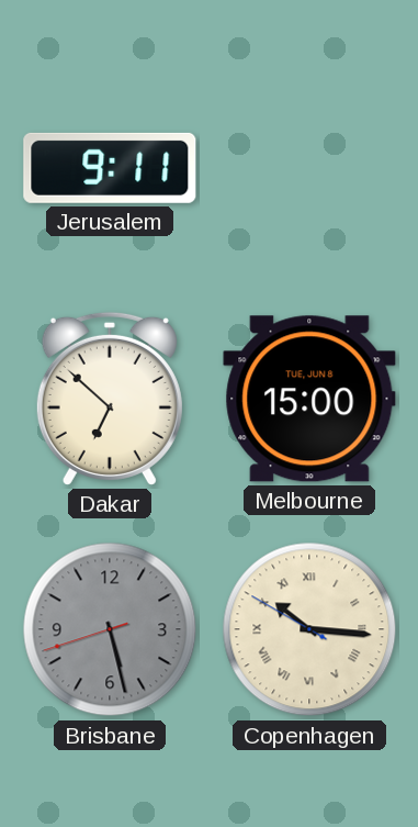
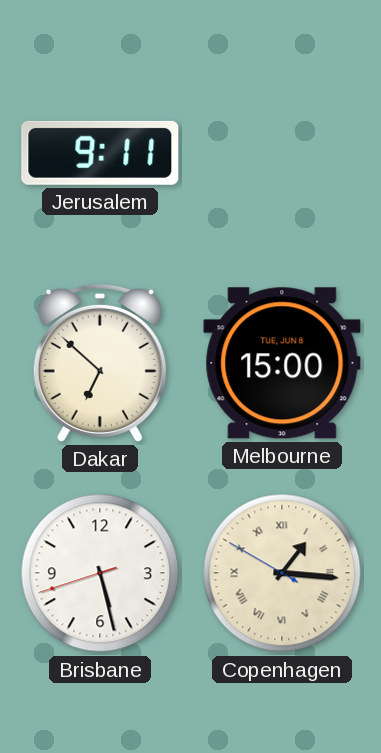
Brisbane dial: grey -> white (100, 573)
Copenhagen: 10:15 -> 1:15 (282, 573)
